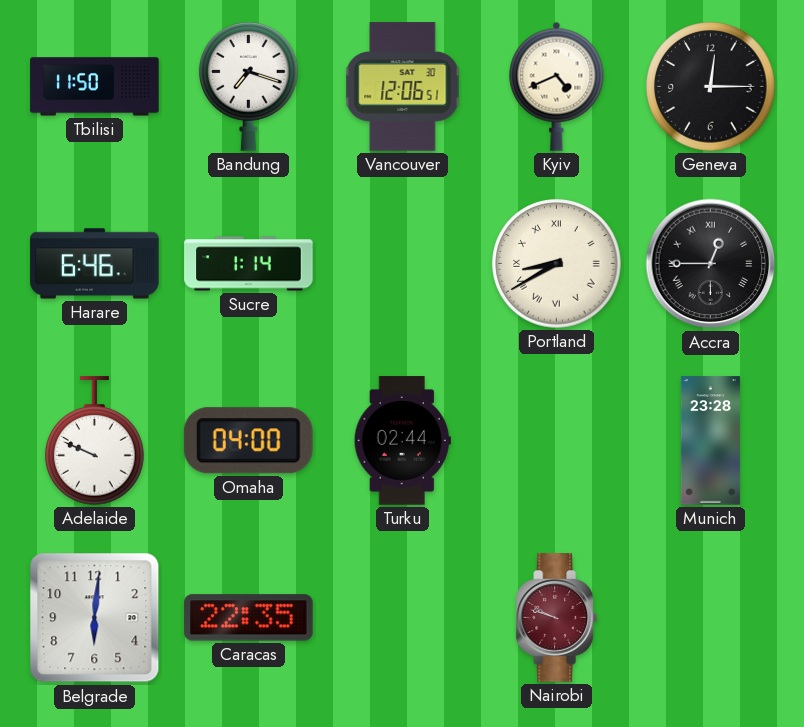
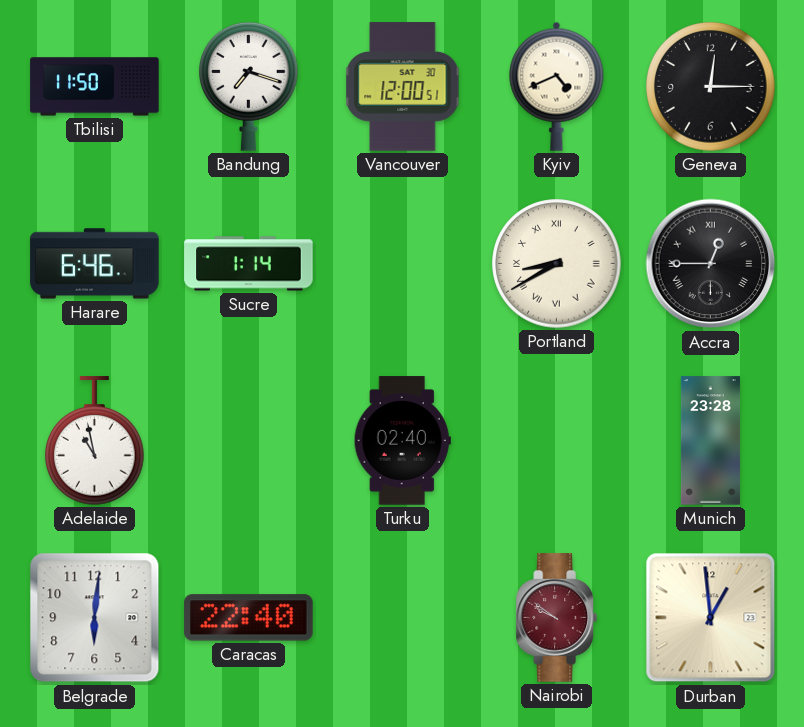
Vancouver: 12:06 -> 12:00 (403, 87)
Adelaide: 9:49 -> 10:58 (95, 441)
Omaha: 04:00 -> none (248, 441)
Turku: 02:44 -> 02:40 (402, 441)
Caracas: 22:35 -> 22:40 (249, 618)
Nairobi: 9:48 -> 9:51 (556, 618)
Durban: none -> 12:59 (711, 618)
